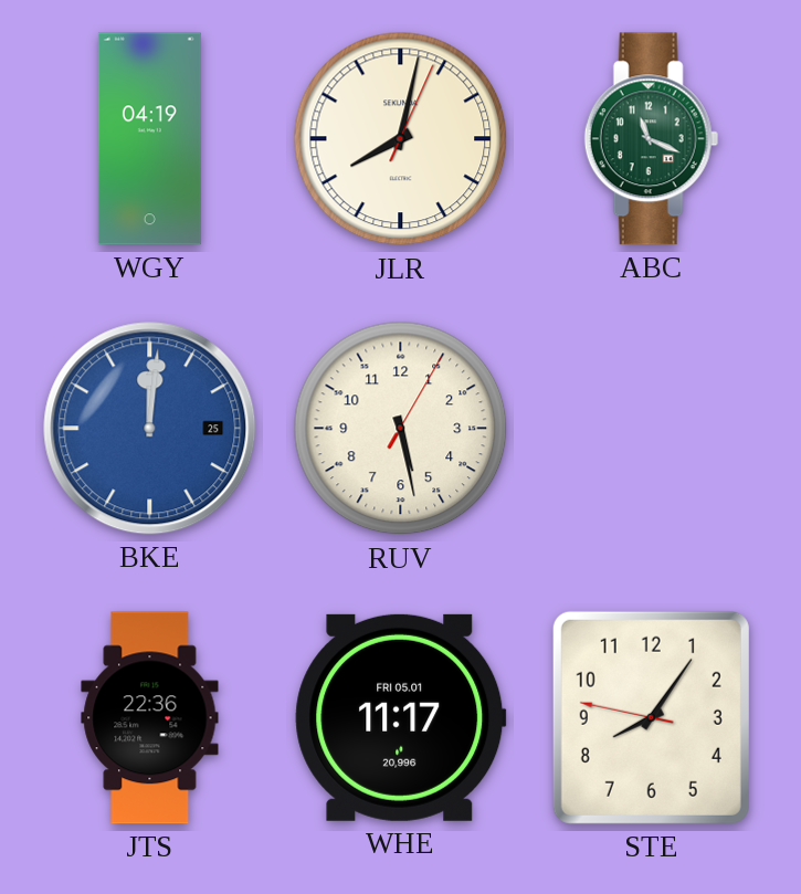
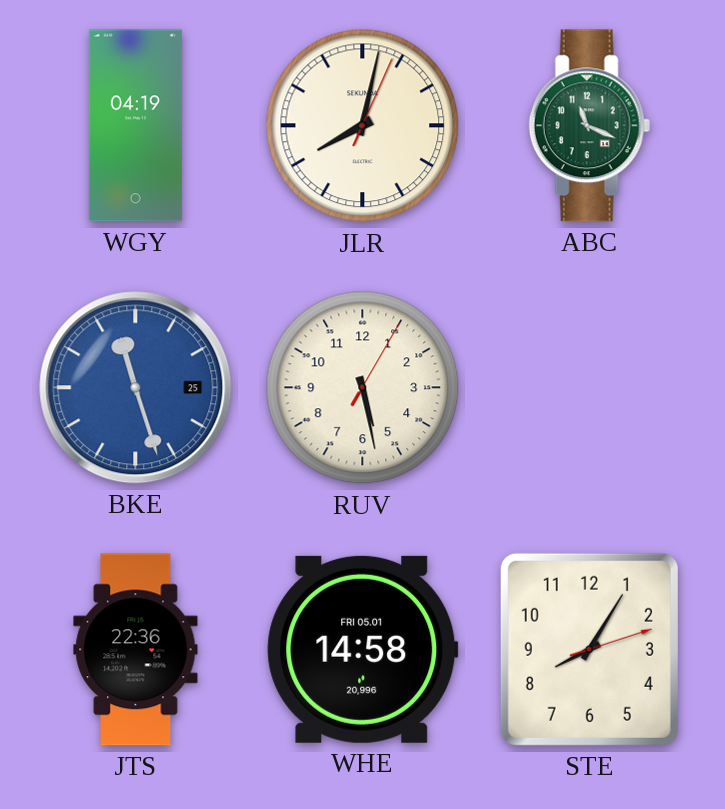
BKE: 12:01 -> 11:27 (136, 388)
WHE: 11:17 -> 14:58 (363, 649)
STE: 8:05:47 -> 8:05:12 (589, 649)
